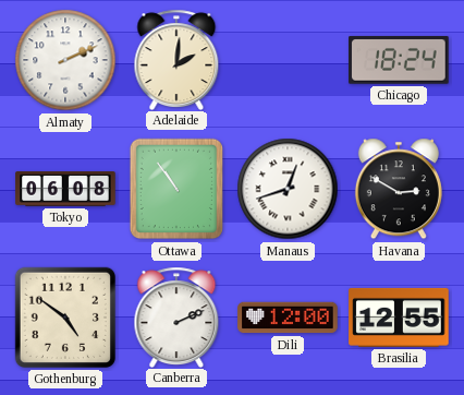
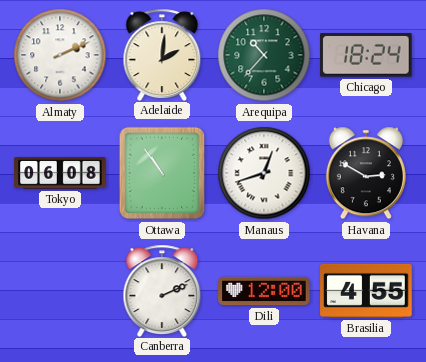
Arequipa: none -> 10:37 (264, 55)
Gothenburg: 4:51 -> none (65, 318)
Brasilia: 12:55 -> 4:55 (366, 291)
